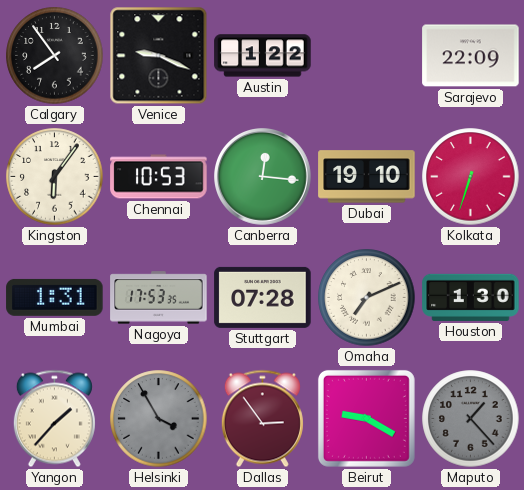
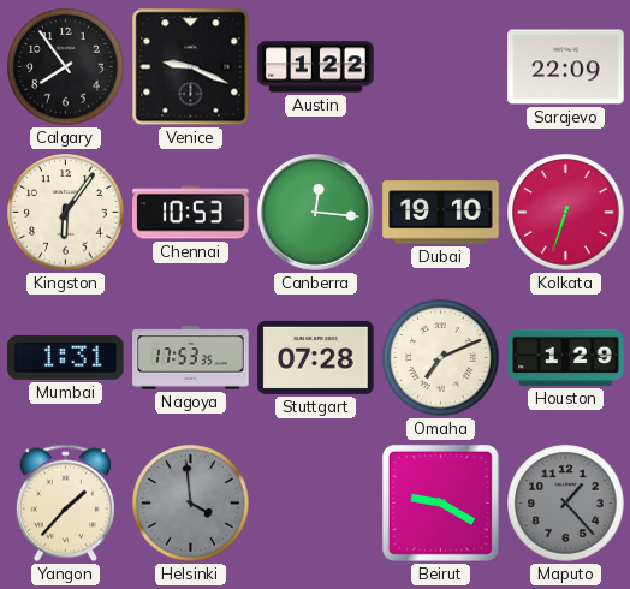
Houston: 1:30 -> 1:29 (566, 357)
Helsinki: 3:55 -> 3:59 (191, 504)
Dallas: 2:54 -> none (262, 419)
